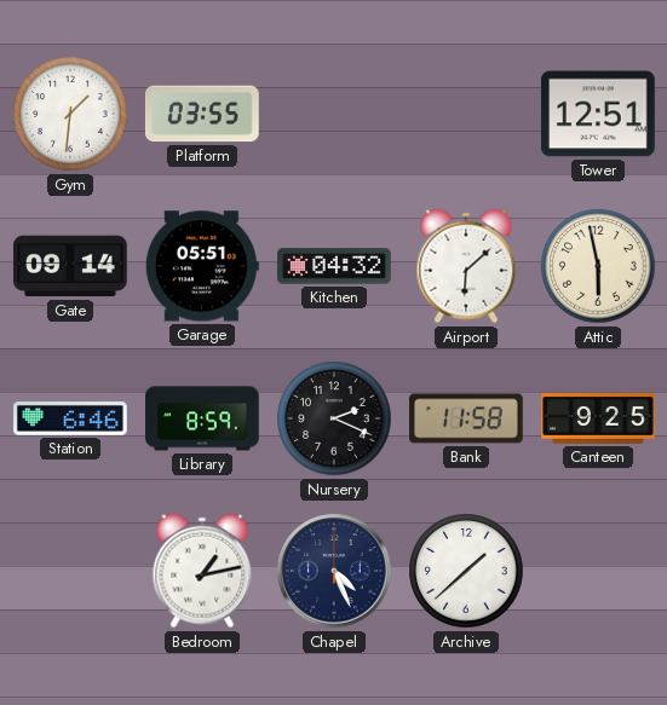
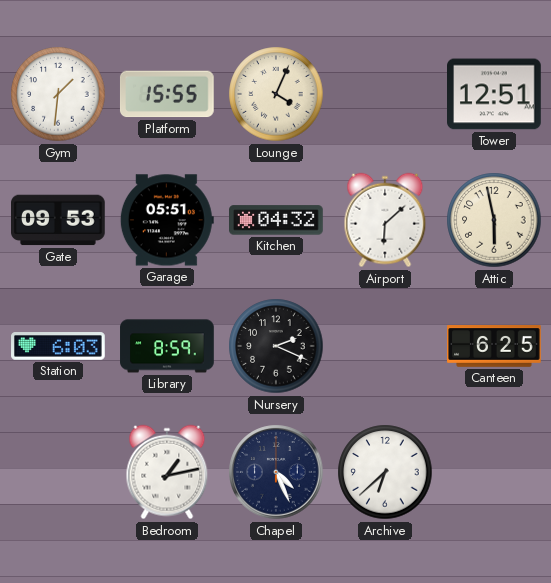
Platform: 03:55 -> 15:55 (167, 94)
Lounge: none -> 4:04 (276, 94)
Gate: 09:14 -> 09:53 (59, 220)
Station: 6:46 -> 6:03 (58, 346)
Bank: 11:58 -> none (466, 418)
Canteen: 9:25 -> 6:25 (494, 346)
Archive: 1:38 -> 6:38 (385, 472)
